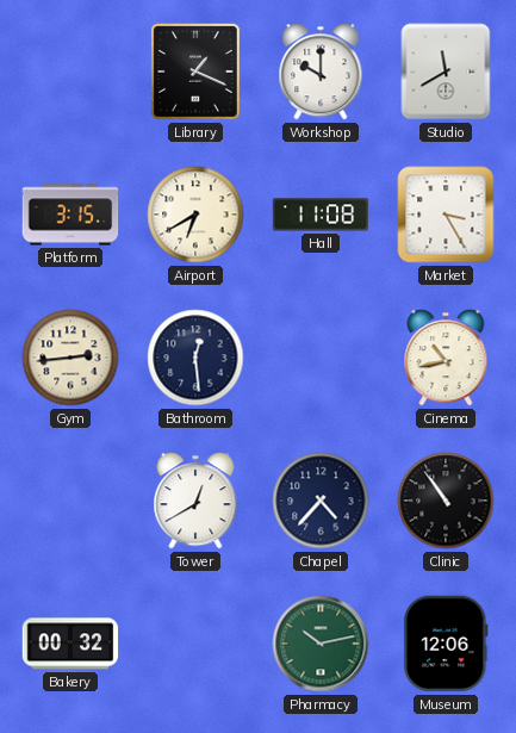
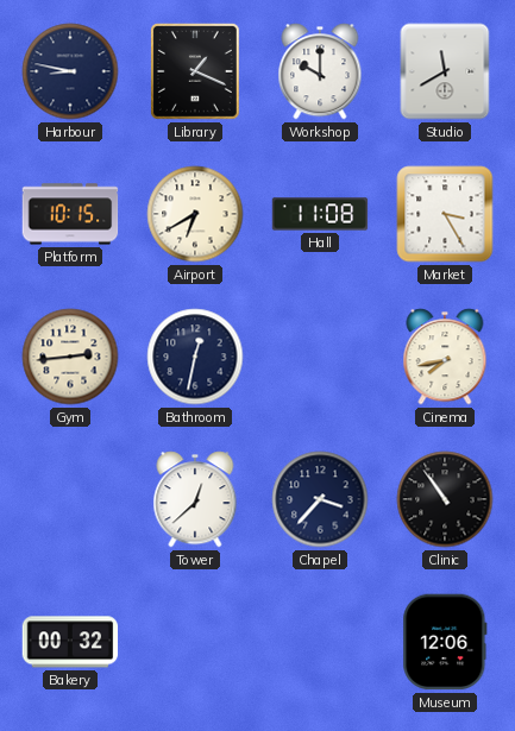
Harbour: none -> 8:47 (70, 71)
Platform: 3:15 -> 10:15 (70, 214)
Bathroom: 12:29 -> 12:32 (195, 357)
Cinema: 10:43 -> 7:43 (445, 357)
Tower: 12:40 -> 12:38 (195, 499)
Chapel: 4:37 -> 3:37 (320, 499)
Pharmacy: 10:13 -> none (321, 644)
